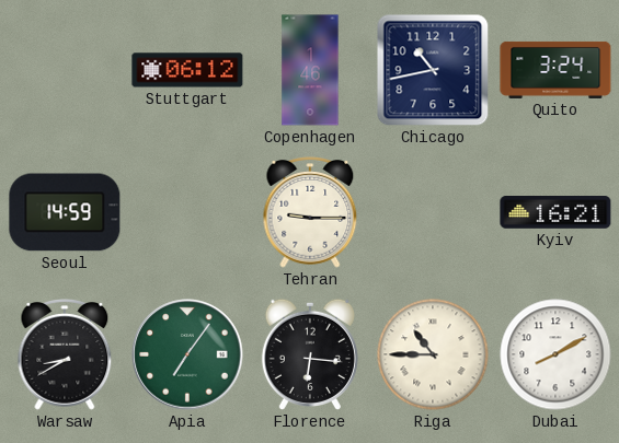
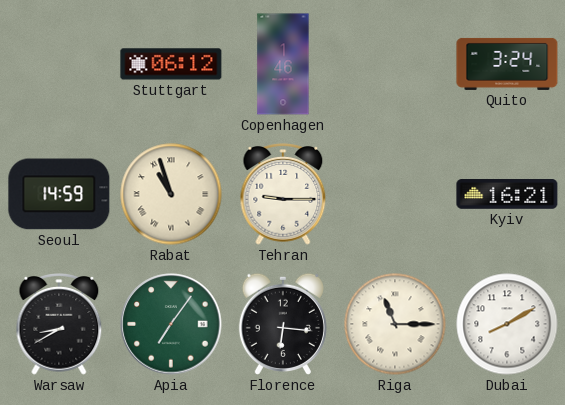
Chicago: 10:43 -> none (433, 70)
Rabat: none -> 10:57 (171, 194)
Riga: 10:45 -> 11:15 (395, 324)
